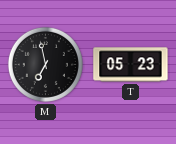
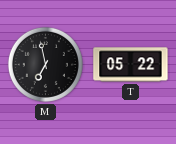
T: 05:23 -> 05:22 (131, 65)
